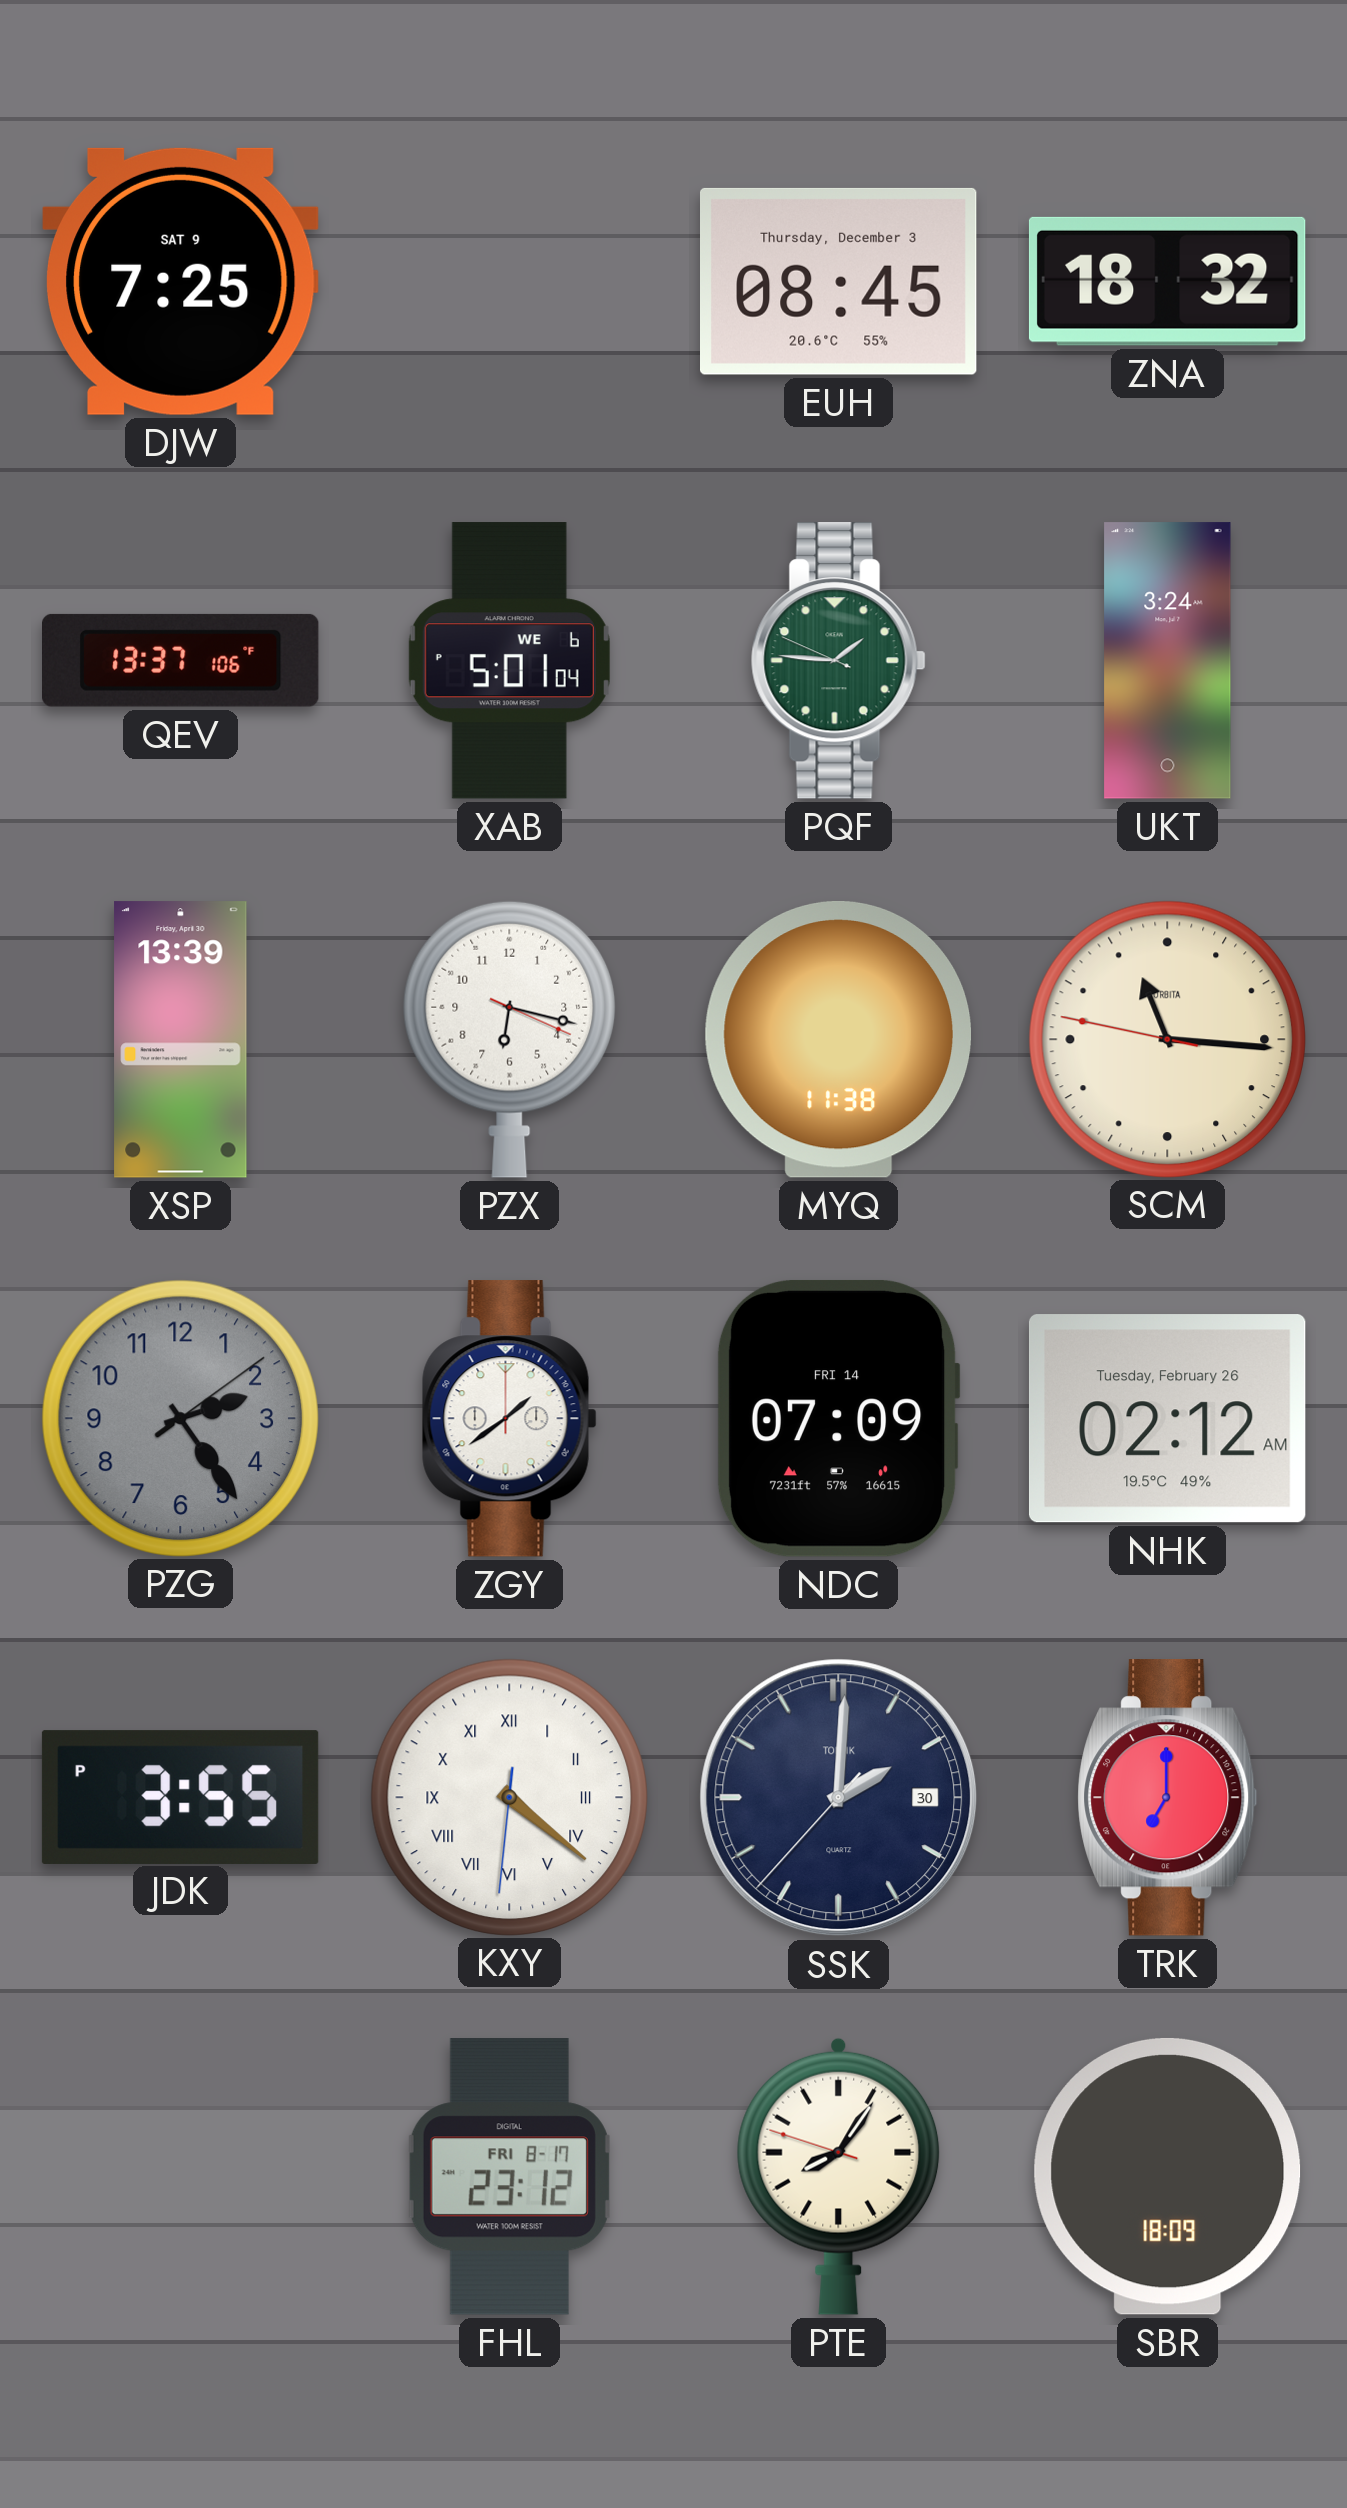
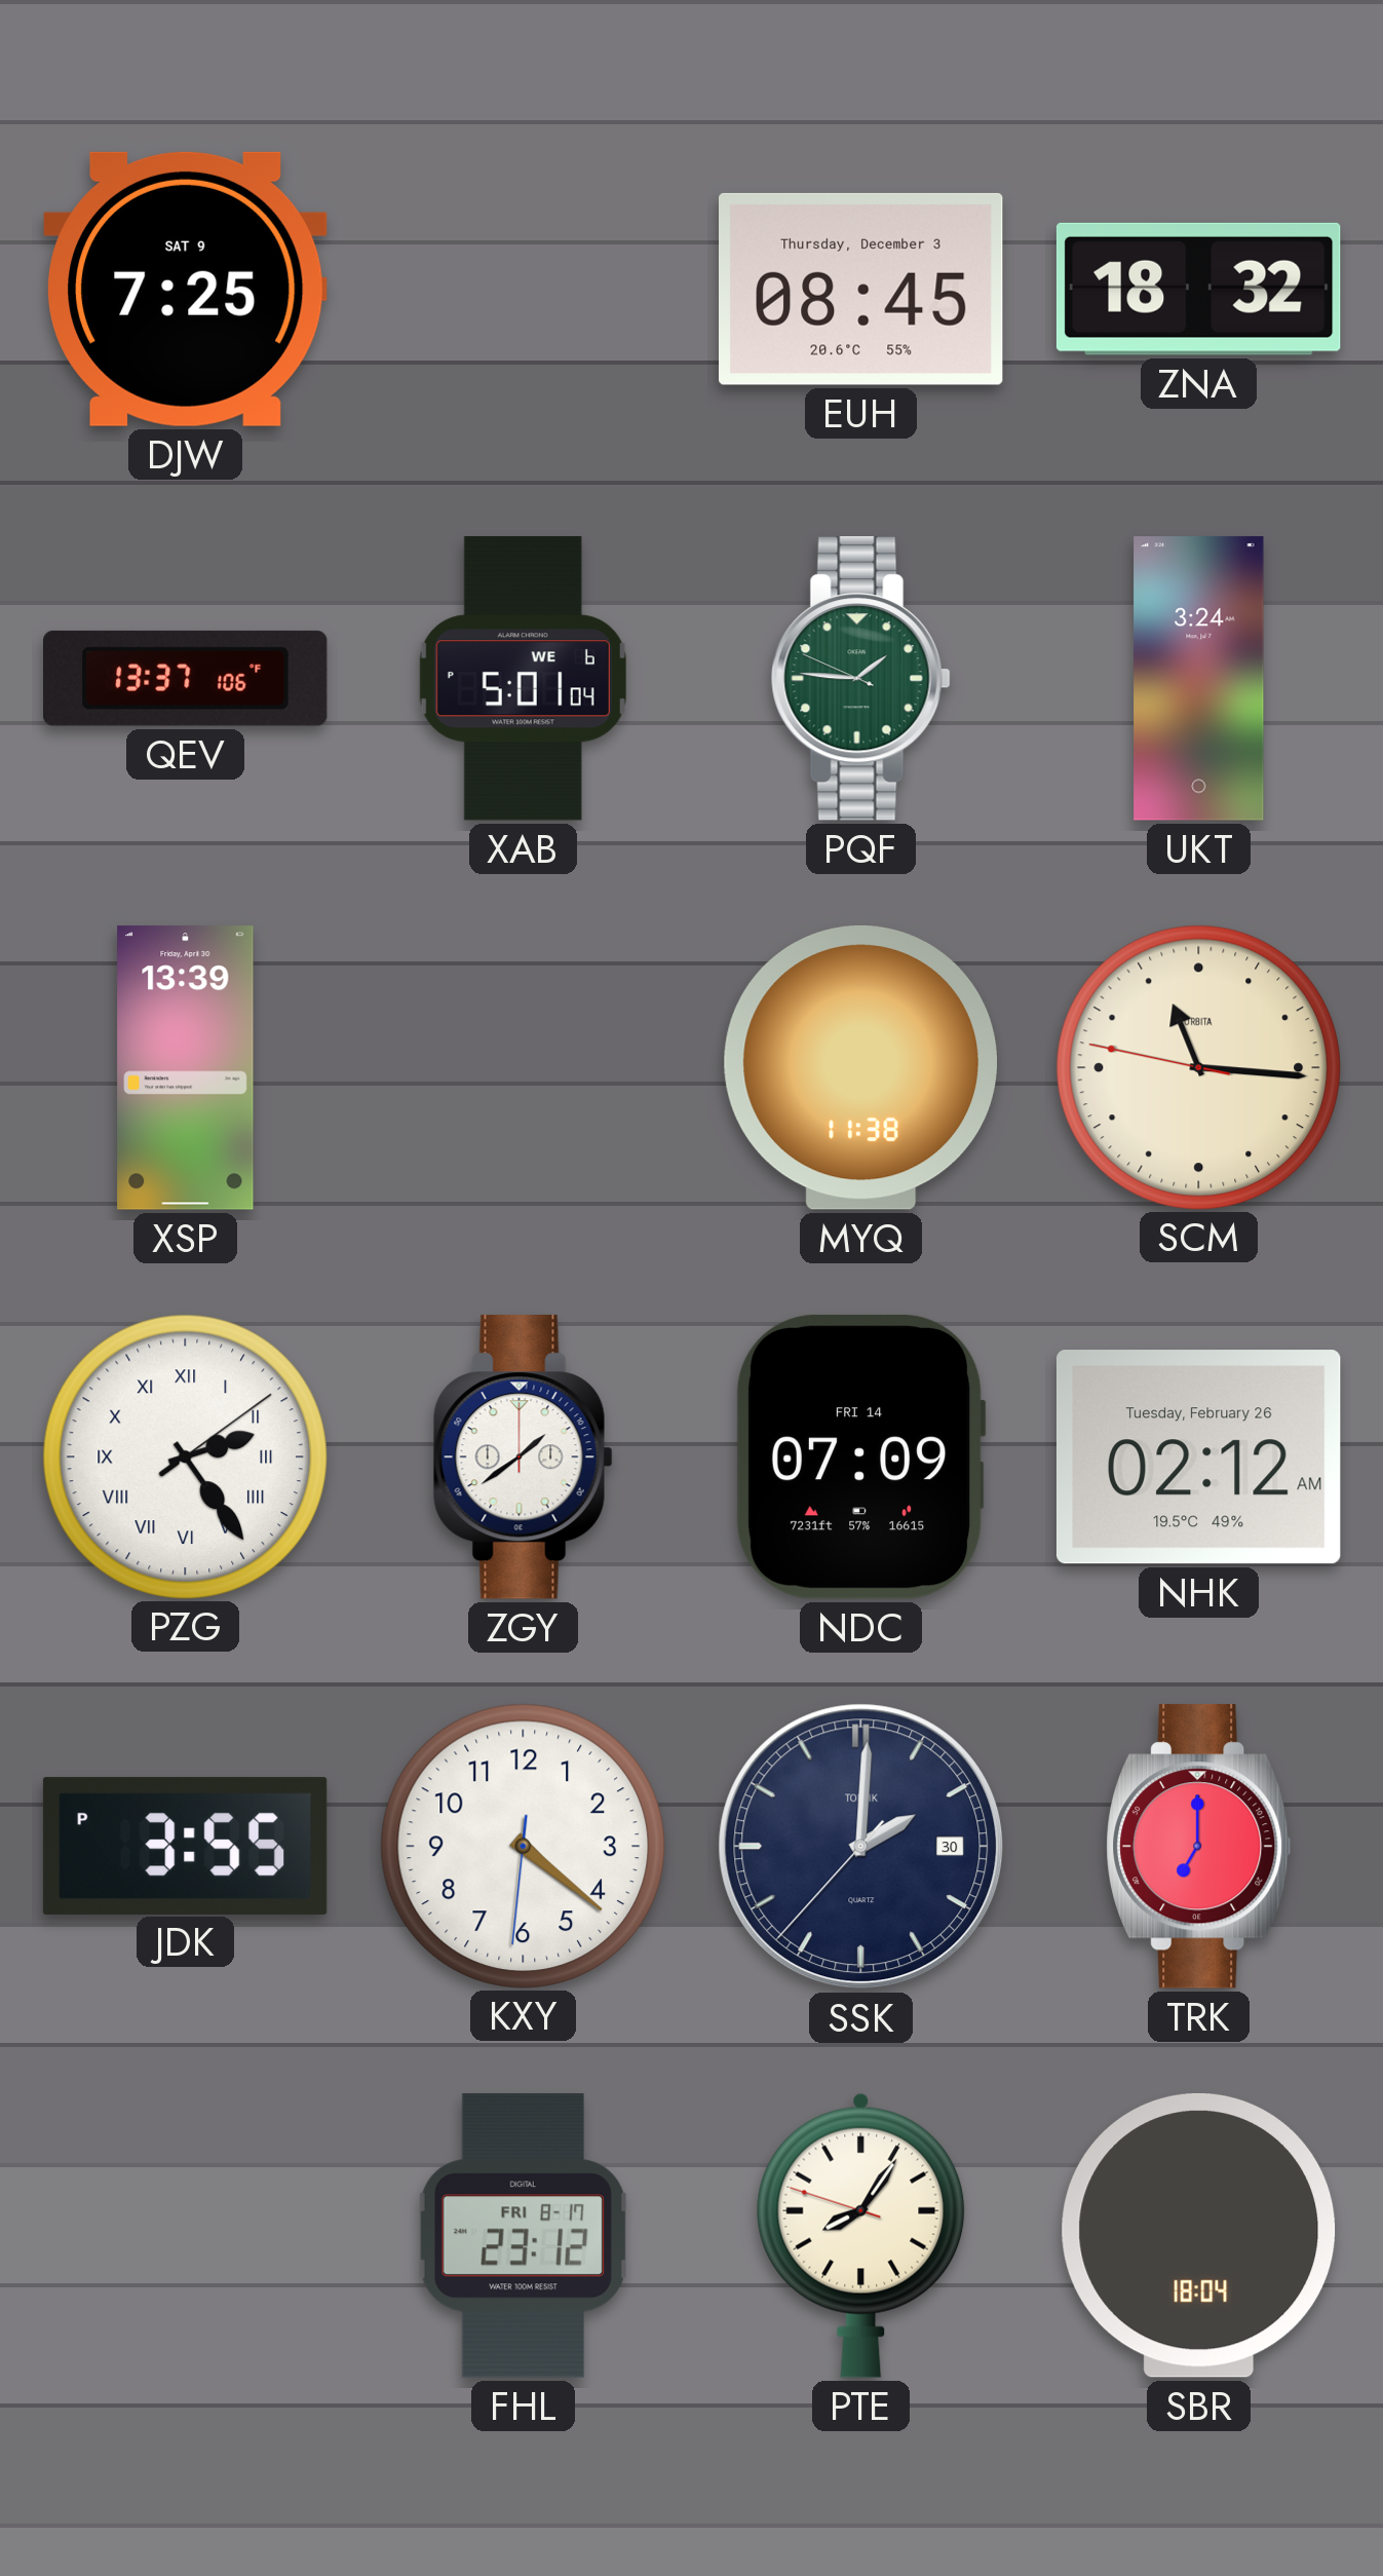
PZX: 6:17 -> none (510, 1039)
PZG dial: grey -> white (185, 1456)
PZG numerals: Arabic -> Roman (185, 1456)
KXY numerals: Roman -> Arabic (523, 1846)
SBR: 18:09 -> 18:04 (1199, 2235)
